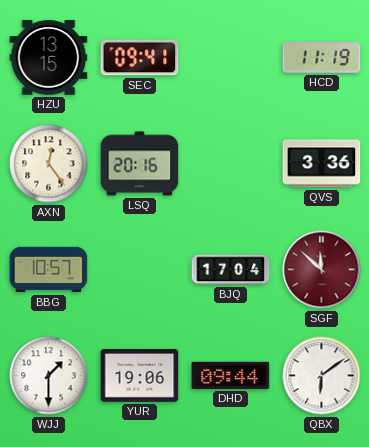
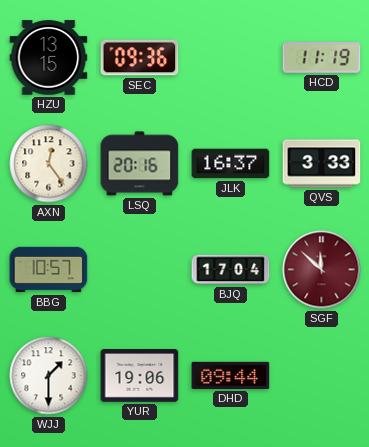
SEC: 09:41 -> 09:36 (140, 58)
JLK: none -> 16:37 (231, 164)
QVS: 3:36 -> 3:33 (322, 164)
QBX: 6:09 -> none (322, 376)
